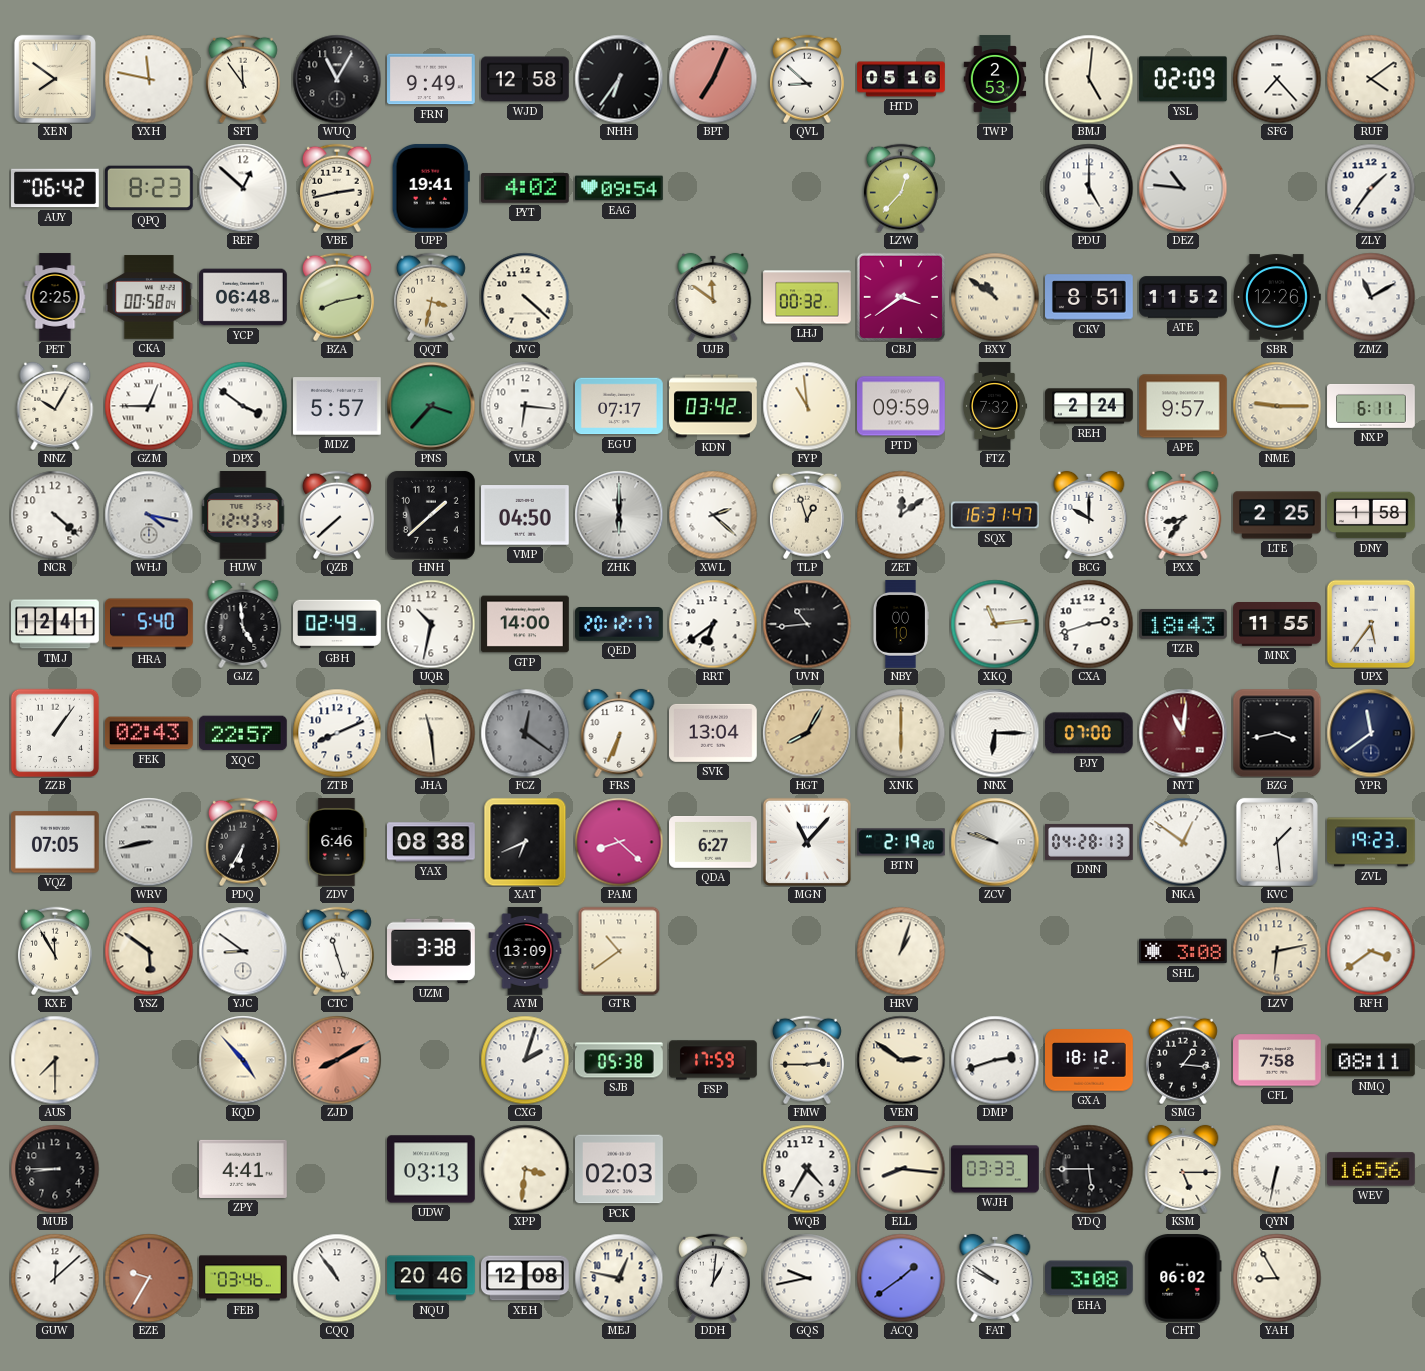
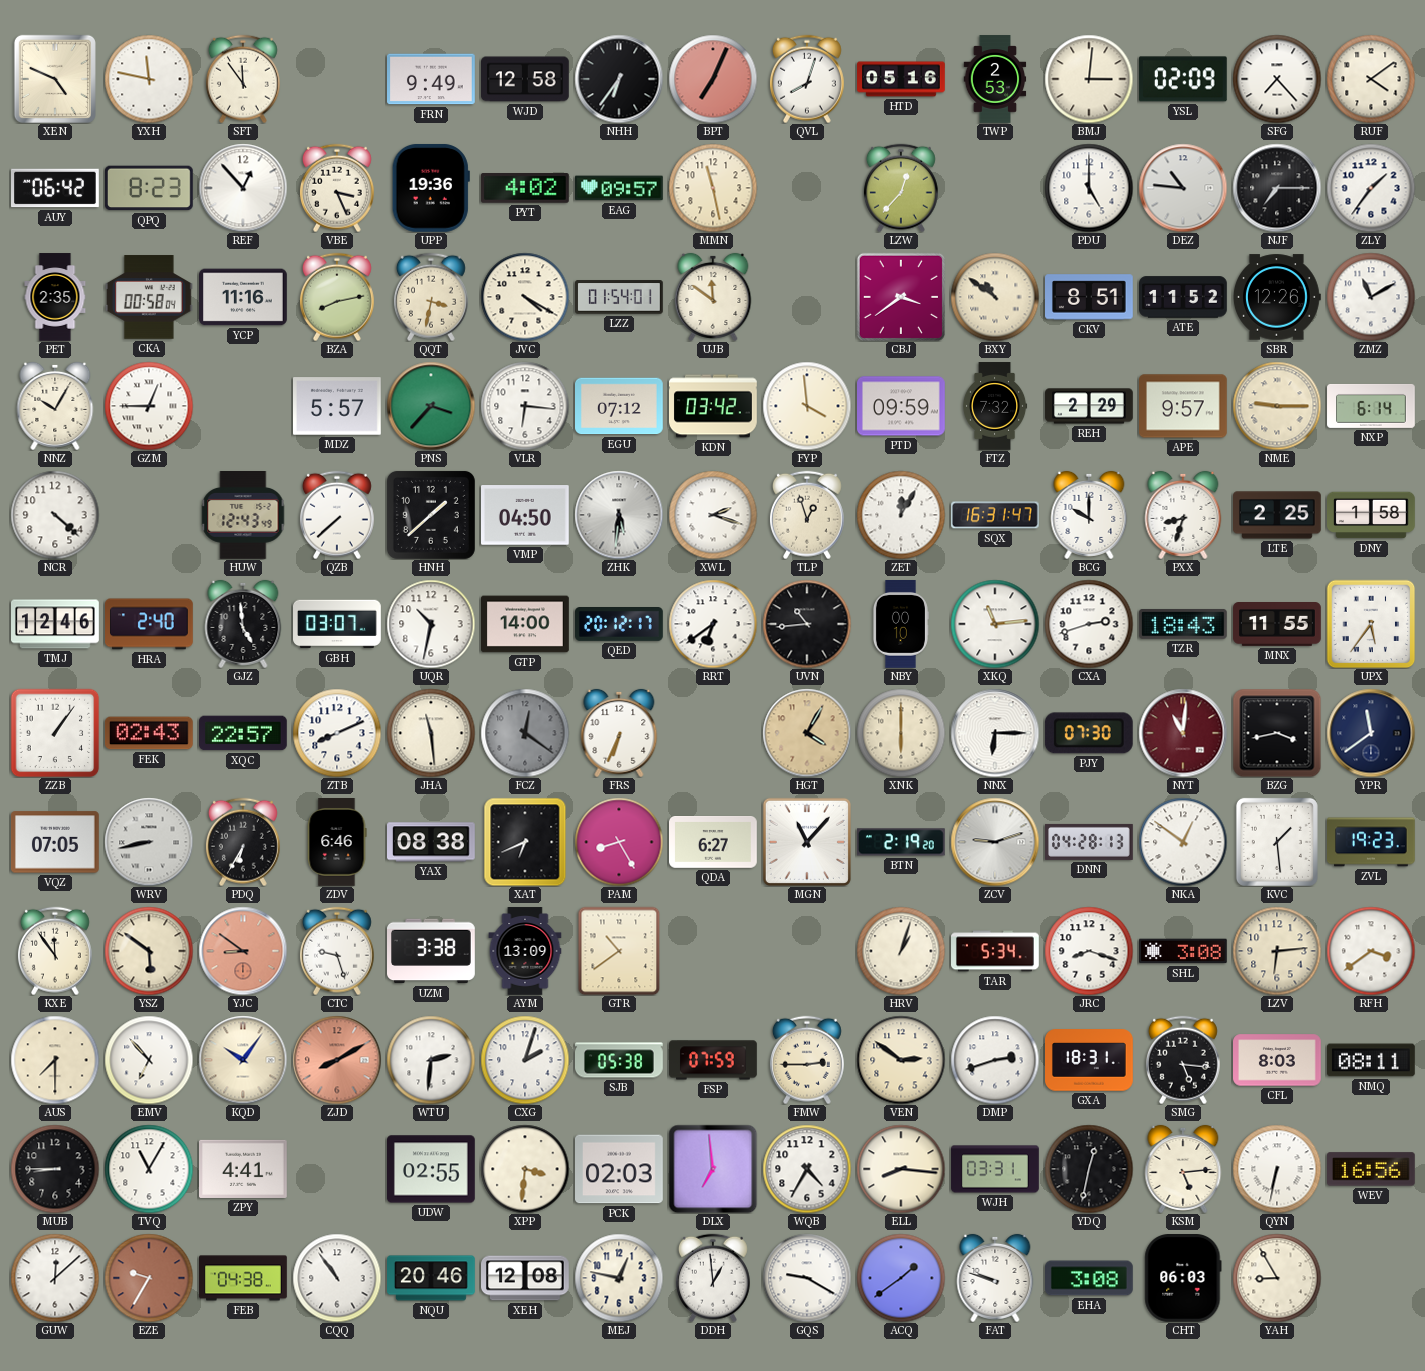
XEN: 7:51 -> 4:49 (55, 79)
WUQ: 11:05 -> none (337, 79)
QVL: 8:52 -> 8:03 (807, 79)
BMJ: 5:01 -> 3:01 (1089, 79)
REF: 12:52 -> 12:53 (243, 188)
VBE: 2:43 -> 3:26 (337, 188)
UPP: 19:41 -> 19:36 (431, 188)
EAG: 09:54 -> 09:57 (620, 188)
MMN: none -> 11:28 (713, 188)
NJF: none -> 7:15 (1277, 188)
PET: 2:25 -> 2:35 (55, 297)
YCP: 06:48 -> 11:16 (244, 297)
JVC: 4:22 -> 4:20 (525, 297)
LZZ: none -> 01:54 (620, 297)
LHJ: 00:32 -> none (807, 297)
DPX: 3:51 -> none (243, 406)
EGU: 07:17 -> 07:12 (620, 406)
FYP: 10:59 -> 3:59 (807, 406)
REH: 2:24 -> 2:29 (1089, 406)
NXP: 6:11 -> 6:14 (1371, 406)
WHJ: 4:17 -> none (149, 515)
ZHK: 6:00 -> 5:31 (619, 515)
XWL: 2:22 -> 2:18 (713, 515)
ZET: 12:09 -> 12:05 (901, 515)
PXX: 8:36 -> 8:33 (1183, 515)
TMJ: 12:41 -> 12:46 (56, 624)
HRA: 5:40 -> 2:40 (150, 624)
GBH: 02:49 -> 03:07 (338, 624)
SVK: 13:04 -> none (714, 733)
HGT: 8:05 -> 4:05 (807, 733)
PJY: 07:00 -> 07:30 (1089, 733)
PAM: 8:22 -> 8:25 (619, 842)
ZCV: 9:48 -> 9:12 (995, 842)
KXE: 11:55 -> 11:54 (55, 951)
YJC dial: white -> salmon (243, 951)
CTC: 11:27 -> 9:27 (337, 951)
TAR: none -> 5:34 (996, 951)
JRC: none -> 8:18 (1089, 951)
LZV: 6:13 -> 6:14 (1277, 951)
EMV: none -> 6:53 (149, 1060)
KQD: 4:53 -> 10:06 (243, 1060)
WTU: none -> 2:31 (431, 1060)
FSP: 17:59 -> 07:59 (714, 1060)
GXA: 18:12 -> 18:31 (1090, 1060)
SMG: 1:16 -> 5:16 (1183, 1060)
CFL: 7:58 -> 8:03 (1278, 1060)
TVQ: none -> 11:05 (149, 1169)
UDW: 03:13 -> 02:55 (432, 1169)
DLX: none -> 6:59 (713, 1169)
WJH: 03:33 -> 03:31 (995, 1169)
YDQ: 5:45 -> 12:32 (1089, 1169)
KSM: 5:15 -> 5:14 (1183, 1169)
FEB: 03:46 -> 04:38 (244, 1278)
DDH: 1:01 -> 12:59 (713, 1278)
GQS: 9:43 -> 9:20 (807, 1278)
FAT: 9:51 -> 9:48 (995, 1278)
CHT: 06:02 -> 06:03 (1183, 1279)
